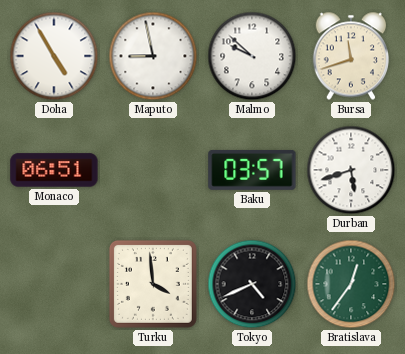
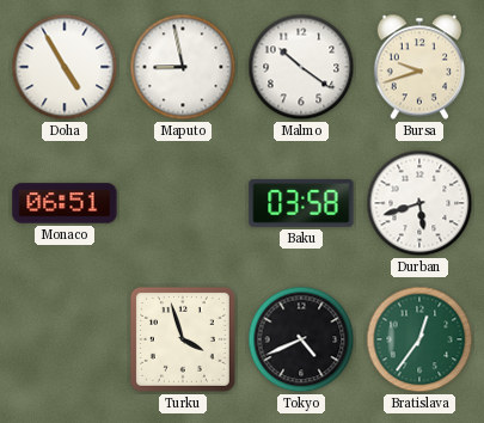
Malmo: 9:52 -> 10:21 (301, 67)
Bursa: 11:42 -> 9:42 (419, 67)
Baku: 03:57 -> 03:58 (301, 203)
Turku: 3:59 -> 3:57 (183, 339)
